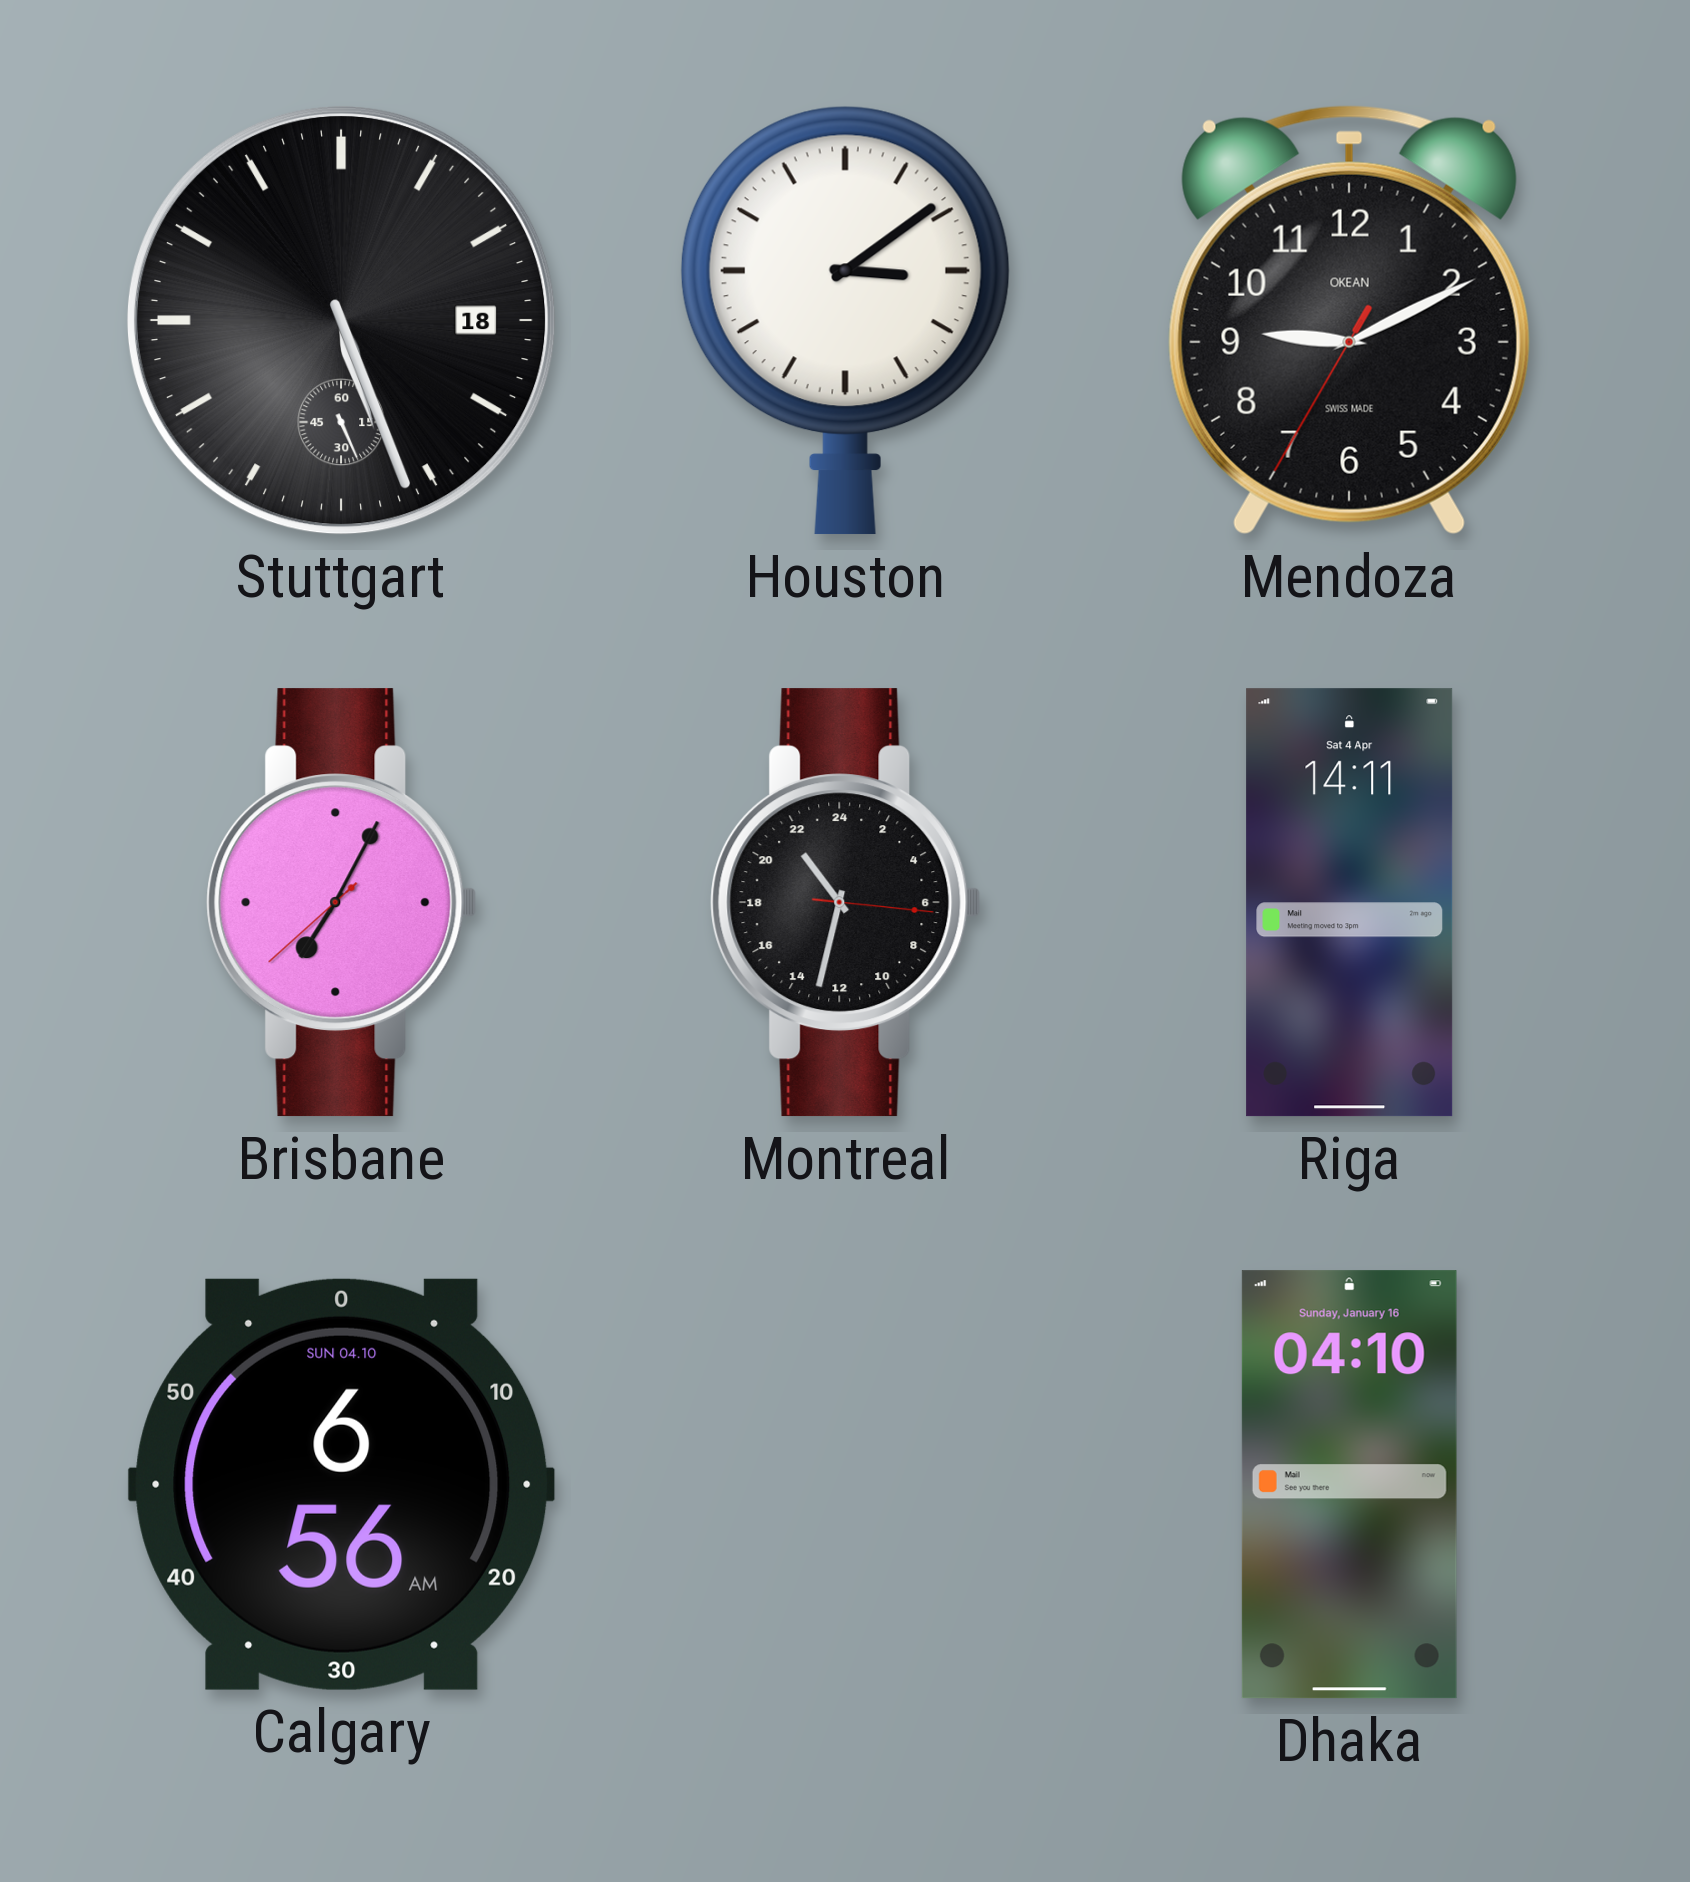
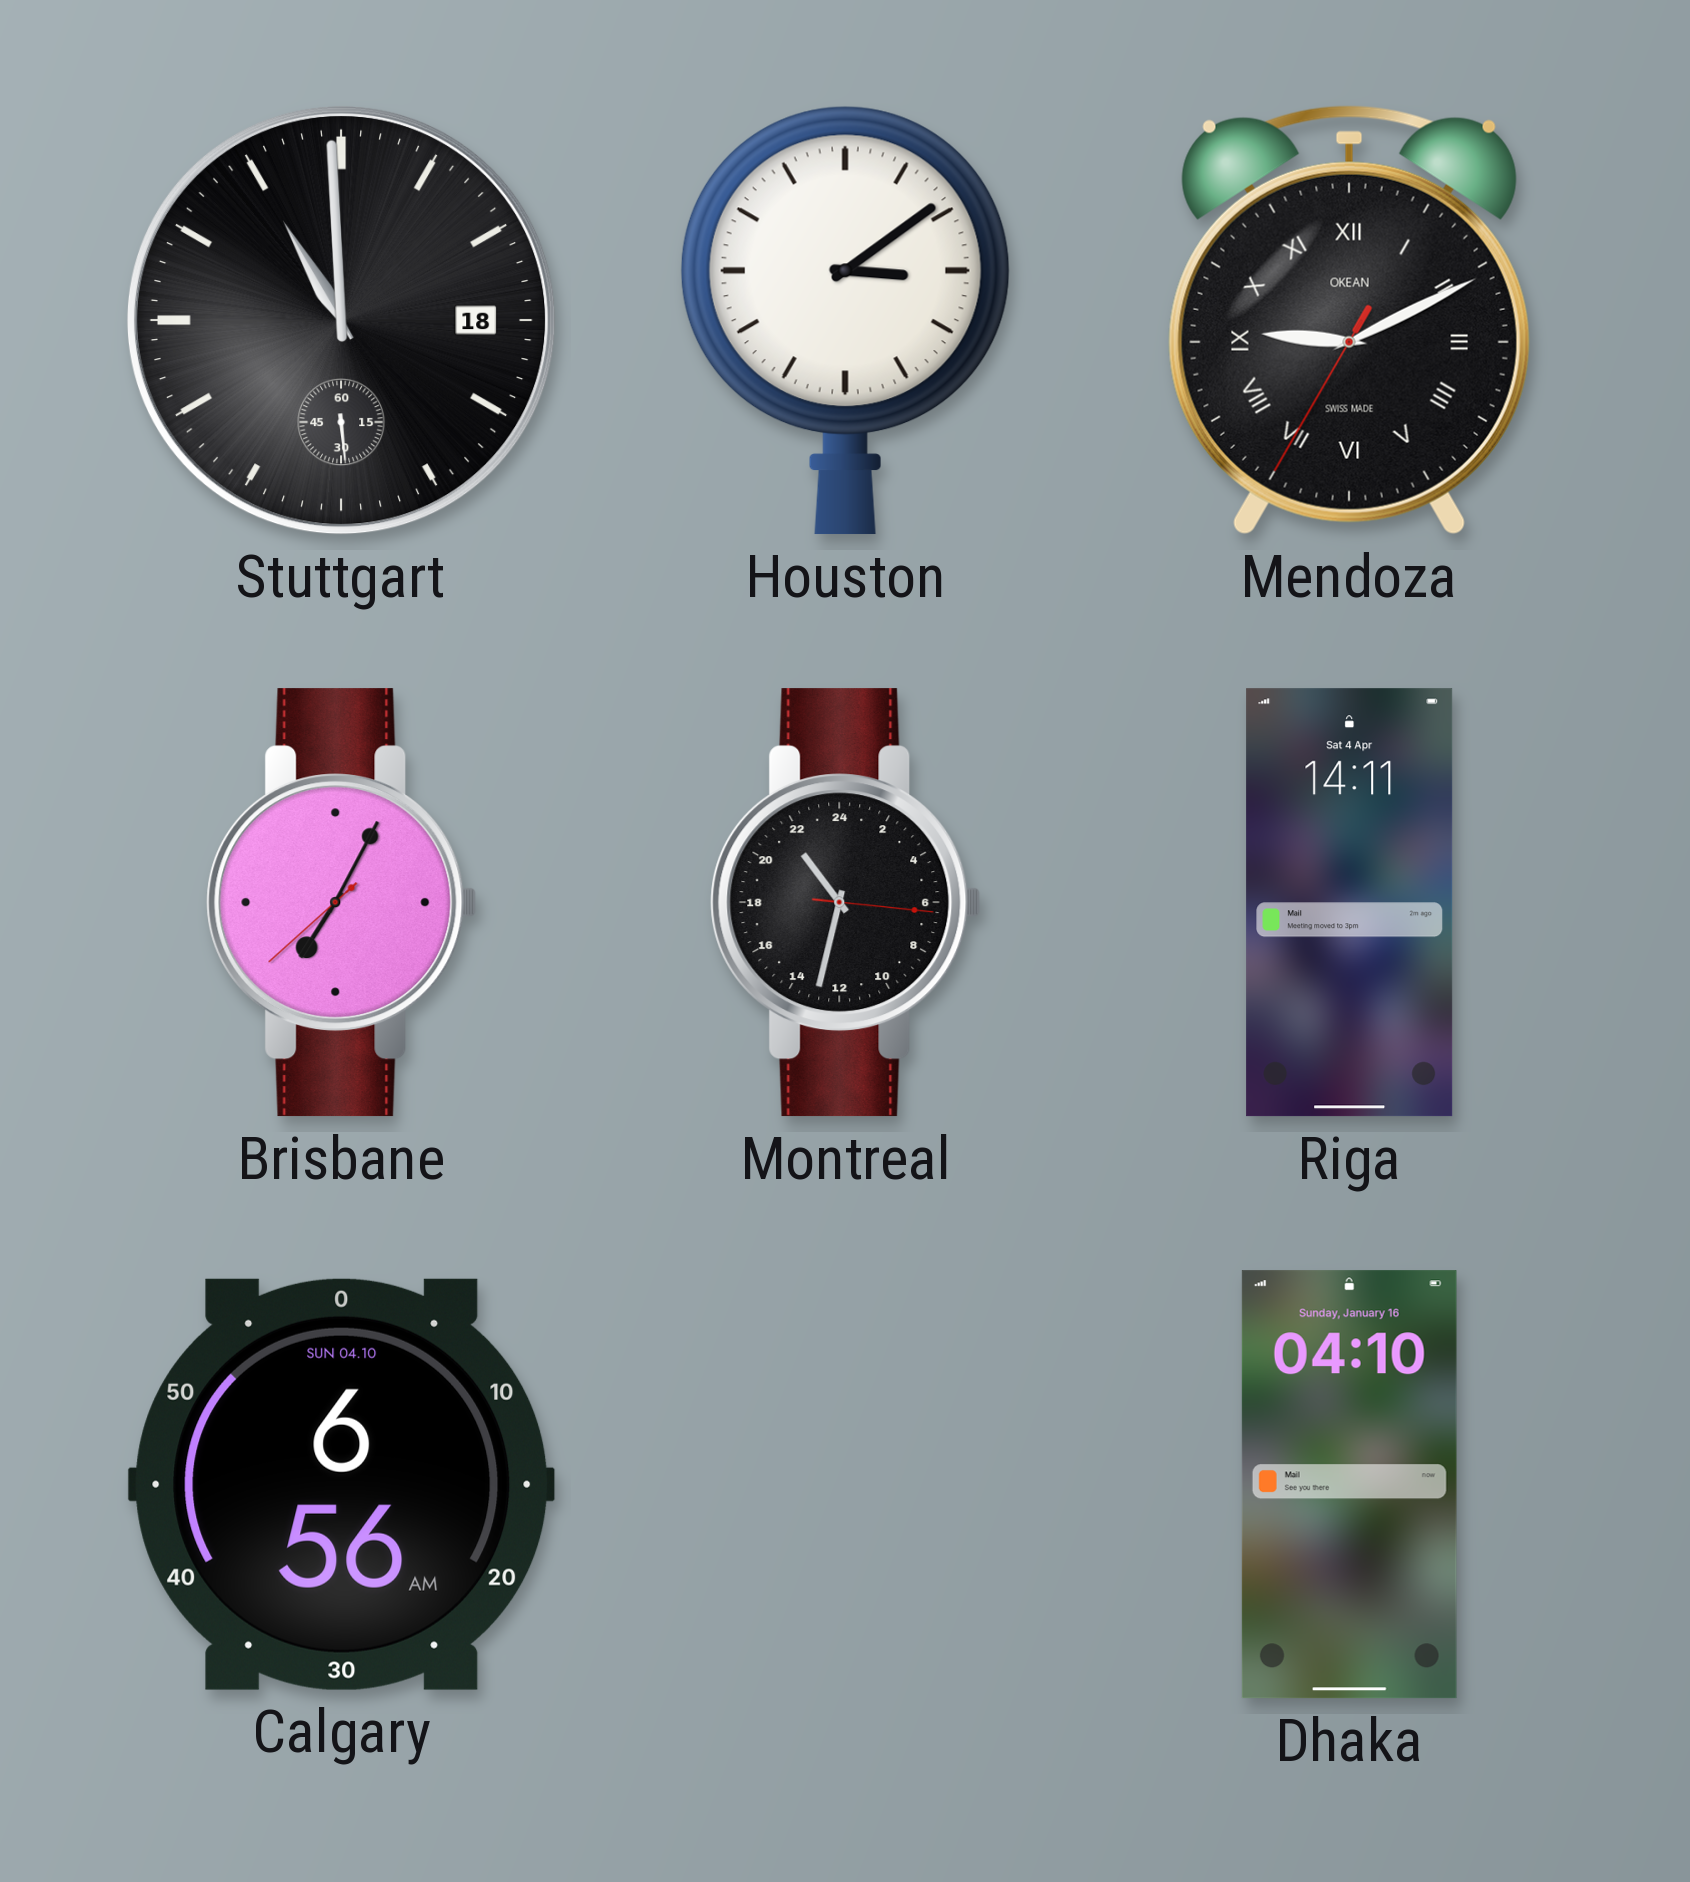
Stuttgart: 5:26 -> 10:59 (341, 320)
Mendoza numerals: Arabic -> Roman (1349, 320)
